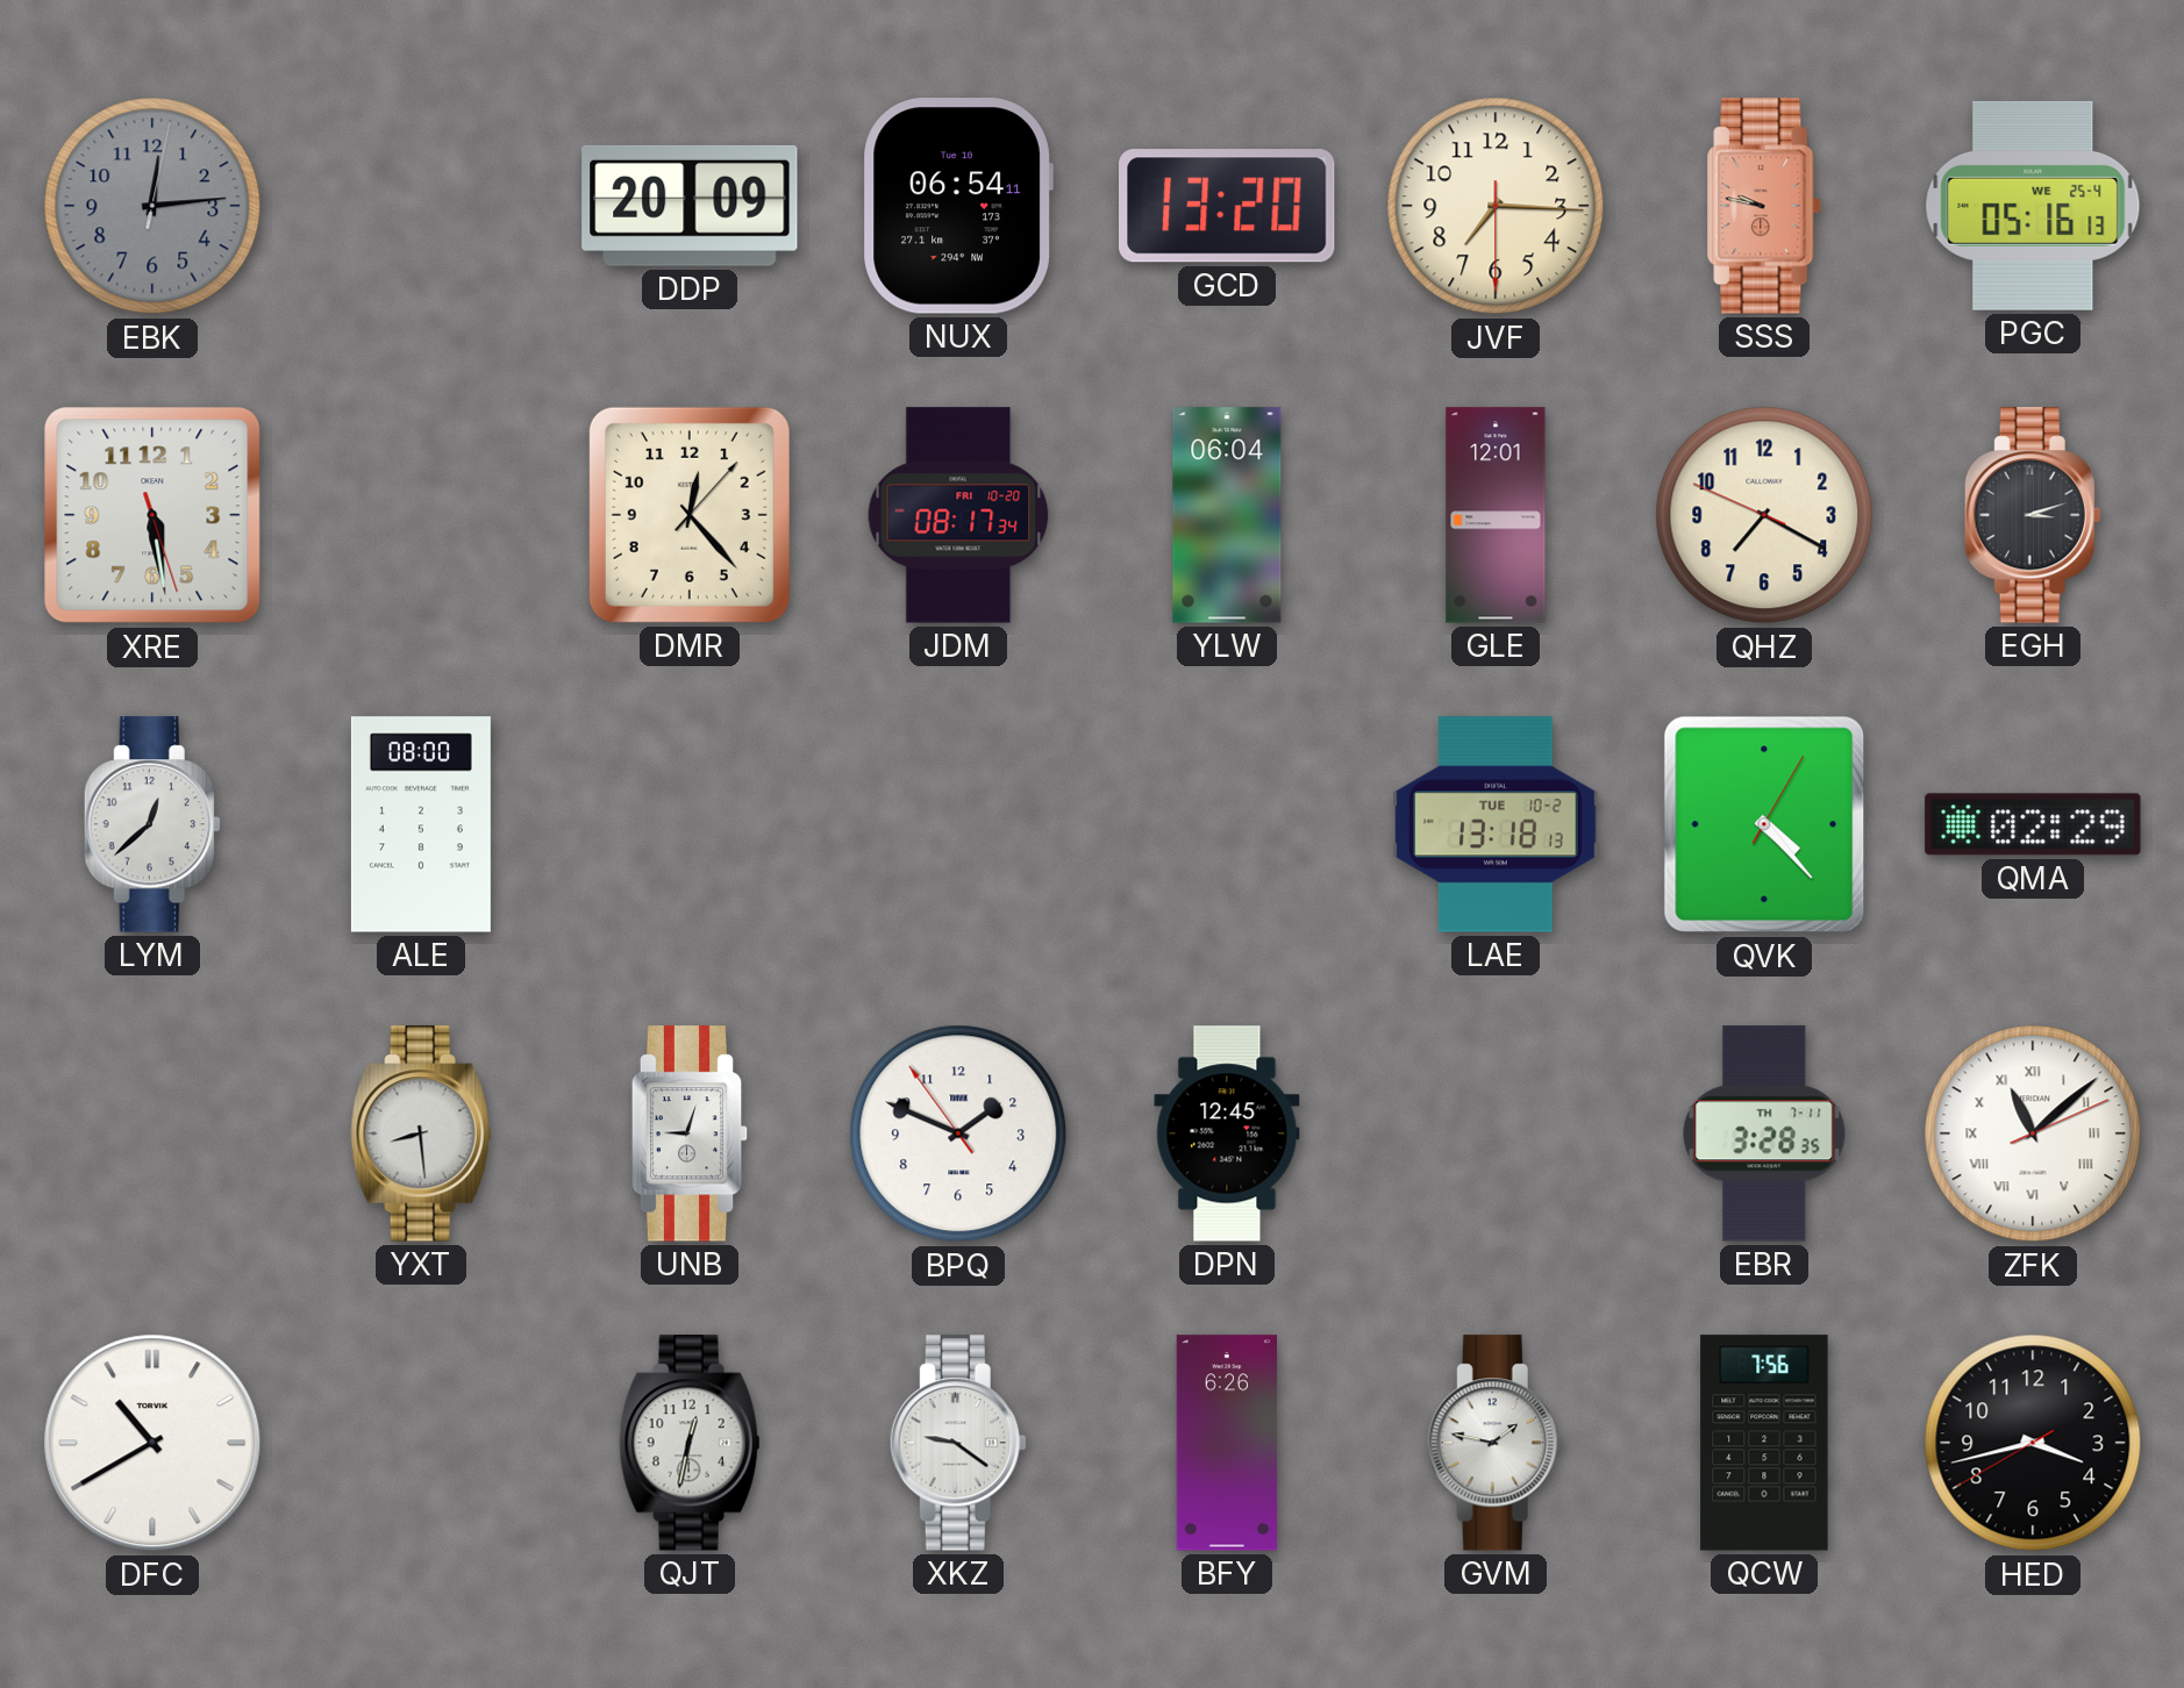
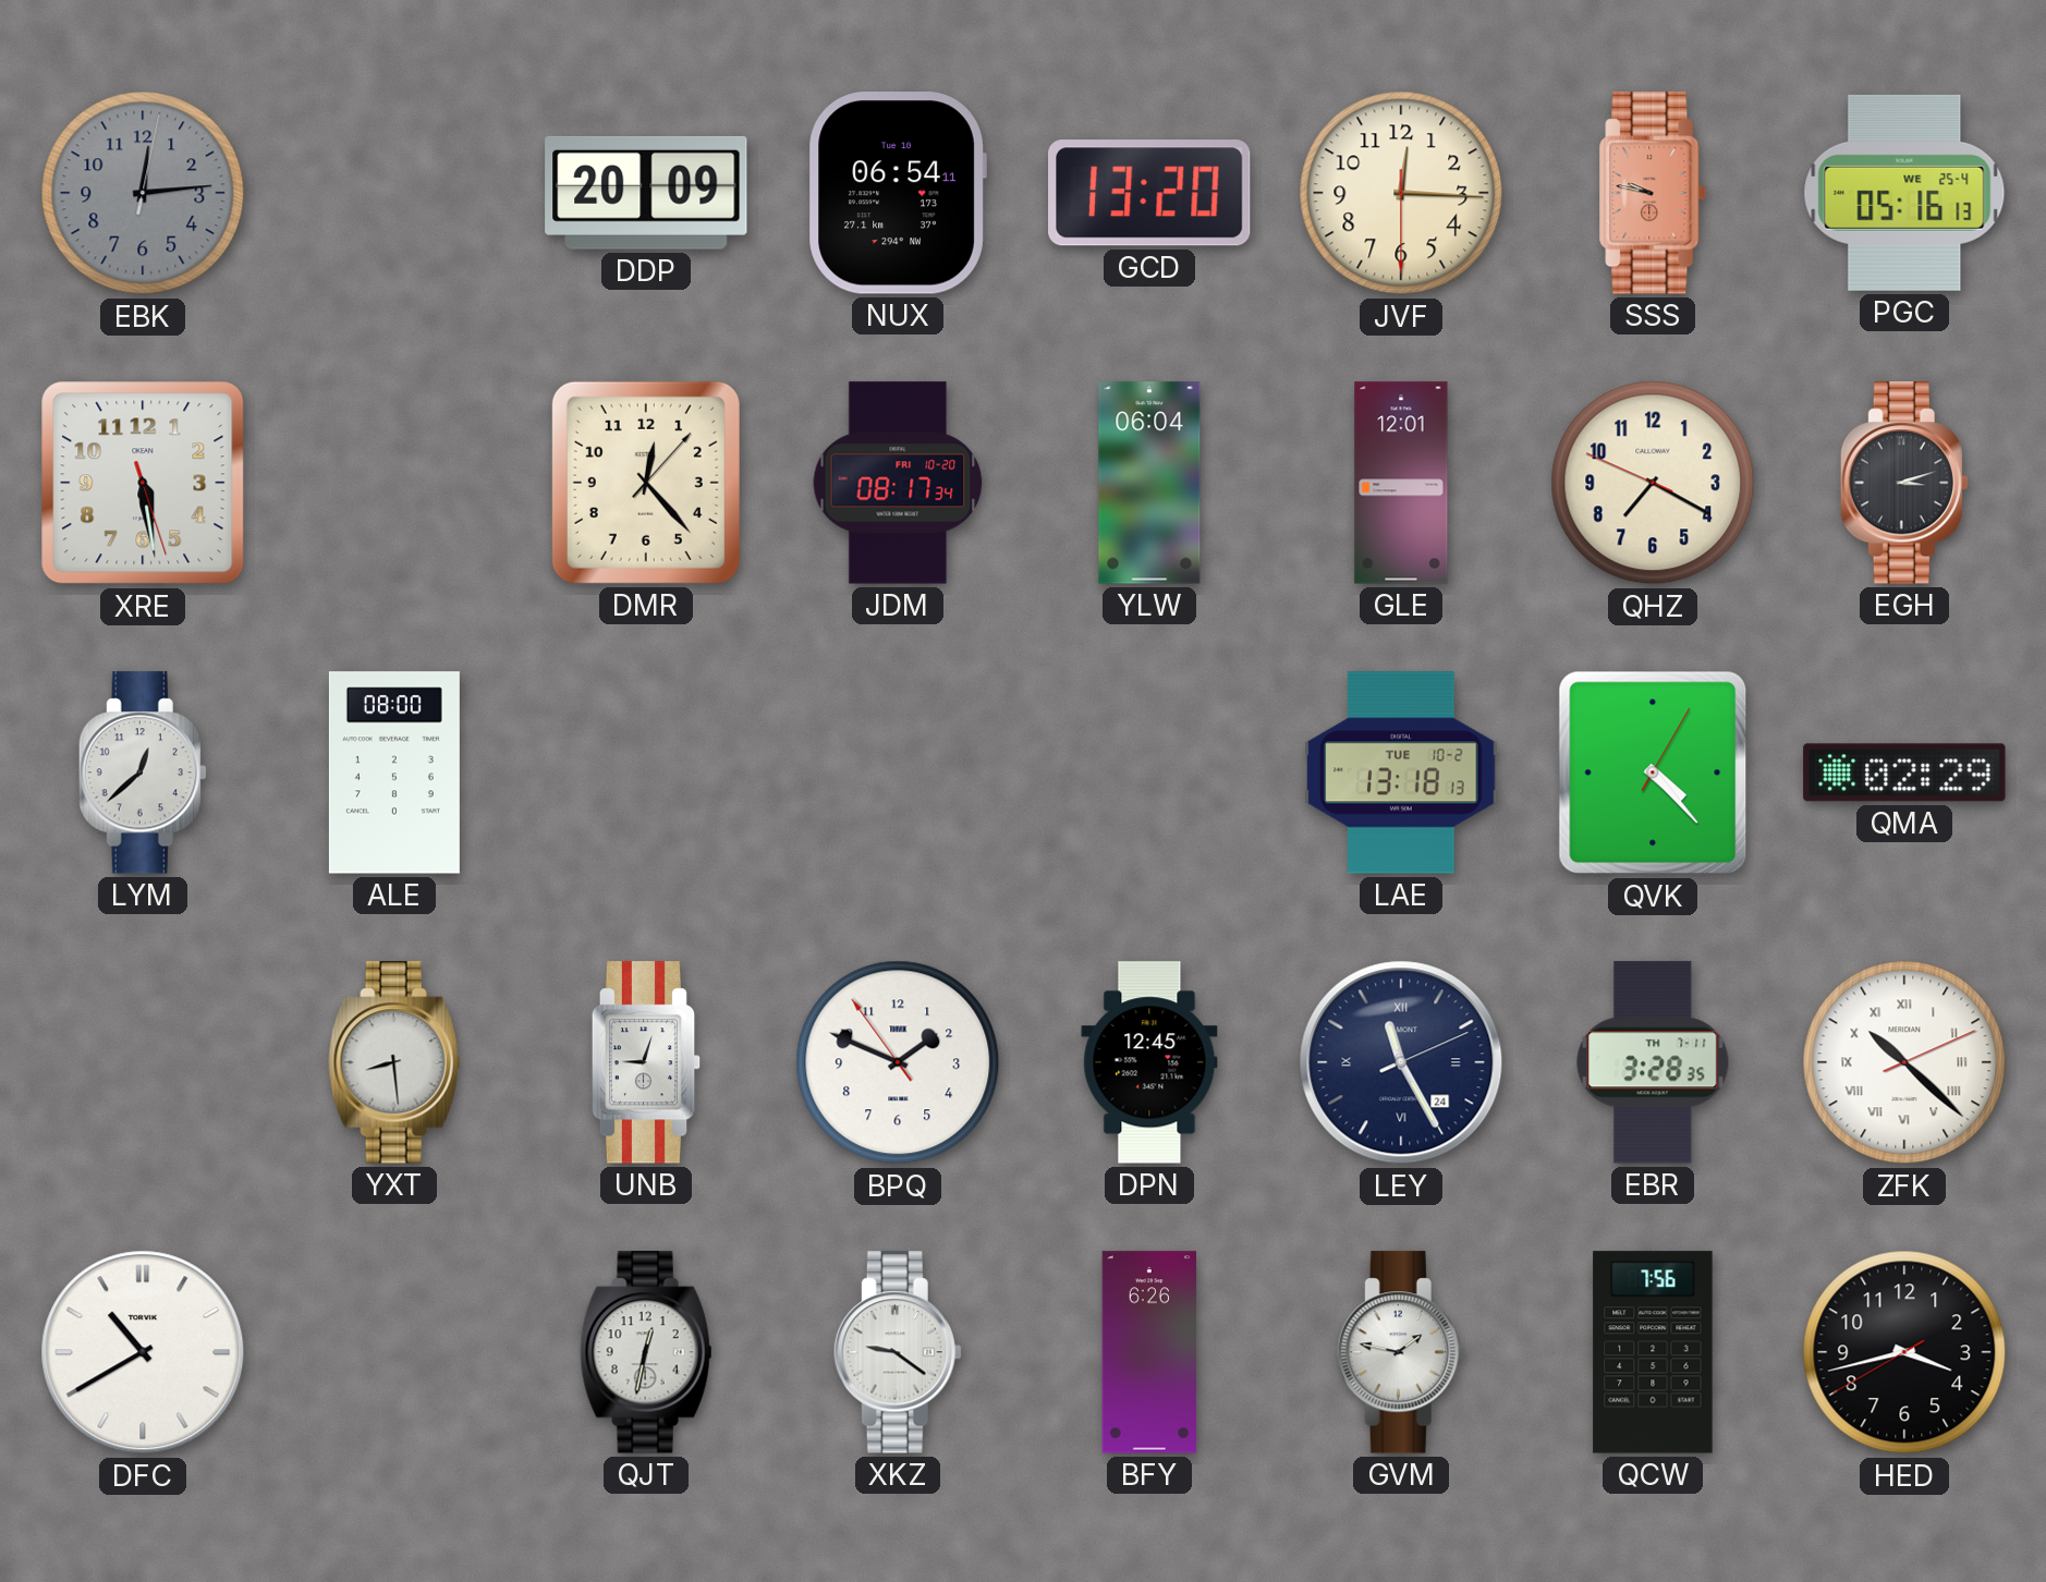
JVF: 7:15 -> 12:15 (1401, 193)
LEY: none -> 11:25 (1401, 1062)
ZFK: 11:08 -> 10:22 (1904, 1062)
